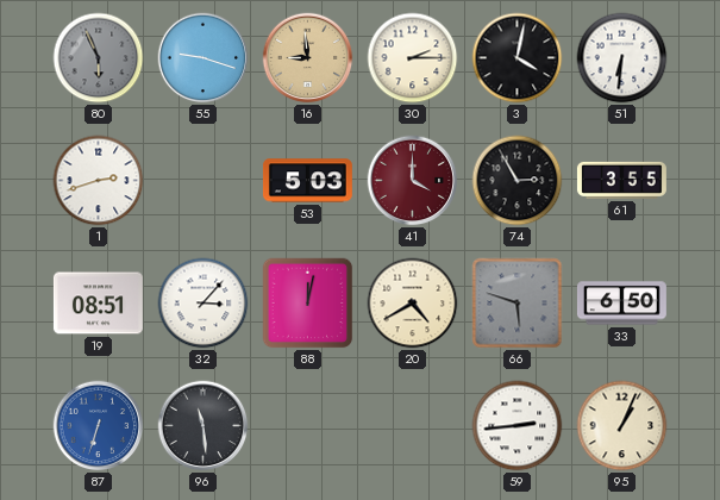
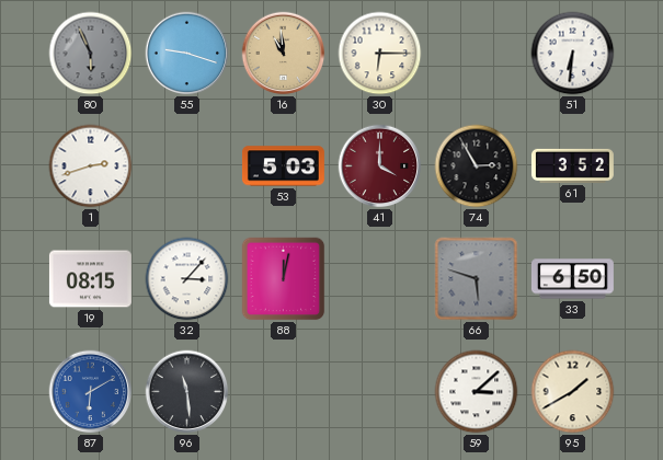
16: 8:59 -> 10:59 (284, 54)
30: 2:15 -> 6:15 (380, 54)
3: 4:02 -> none (518, 58)
61: 3:55 -> 3:52 (572, 165)
19: 08:51 -> 08:15 (90, 279)
20: 4:40 -> none (413, 304)
87: 6:33 -> 6:10 (91, 392)
59: 2:44 -> 3:08 (477, 392)
95: 1:04 -> 1:40 (573, 392)
